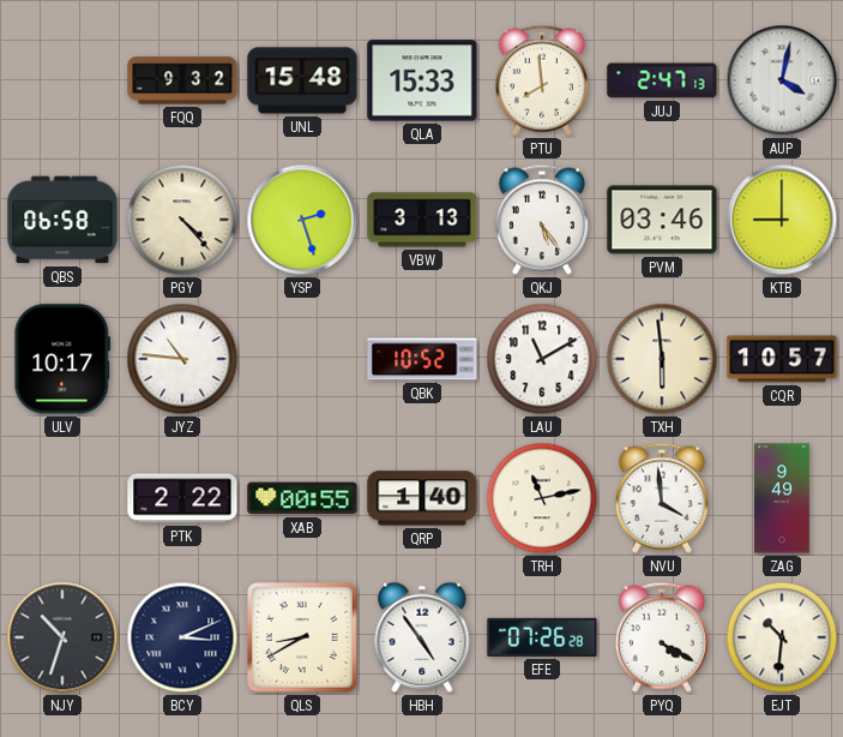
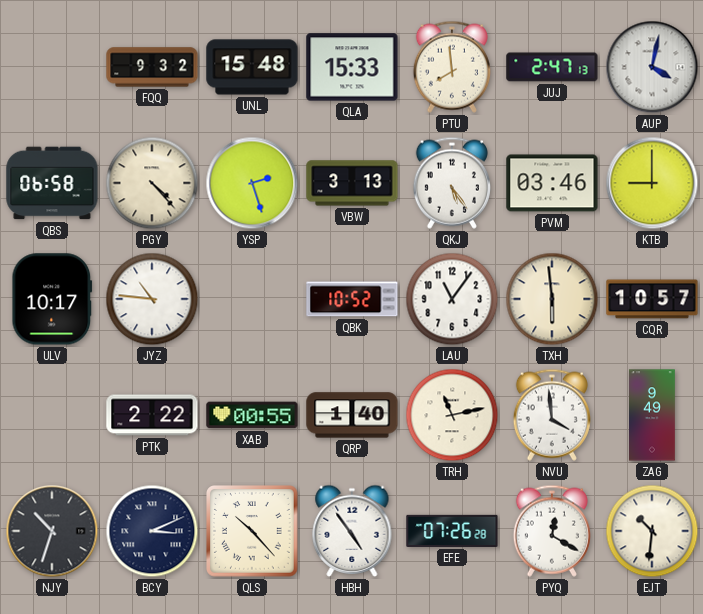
LAU: 11:10 -> 11:06 (452, 299)
QLS: 8:40 -> 10:23 (253, 532)
PYQ: 4:20 -> 12:20 (552, 531)
